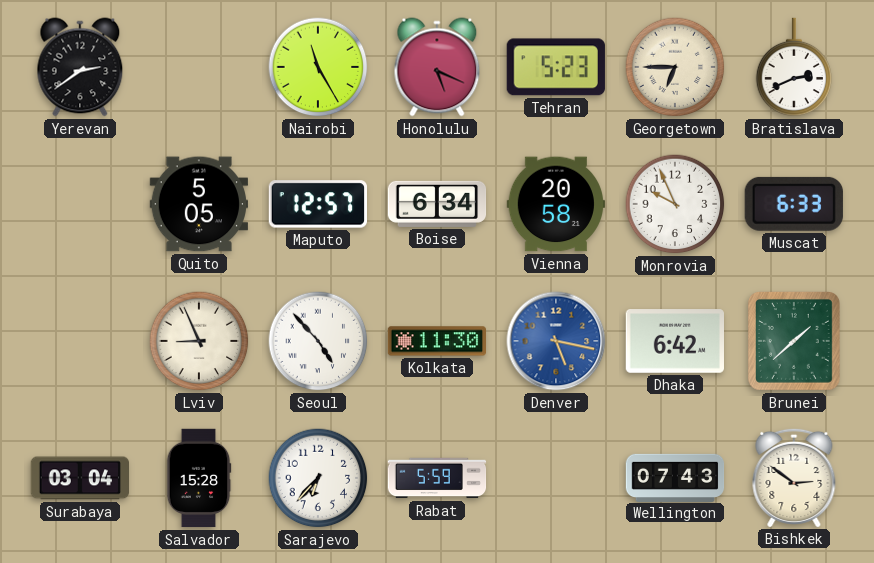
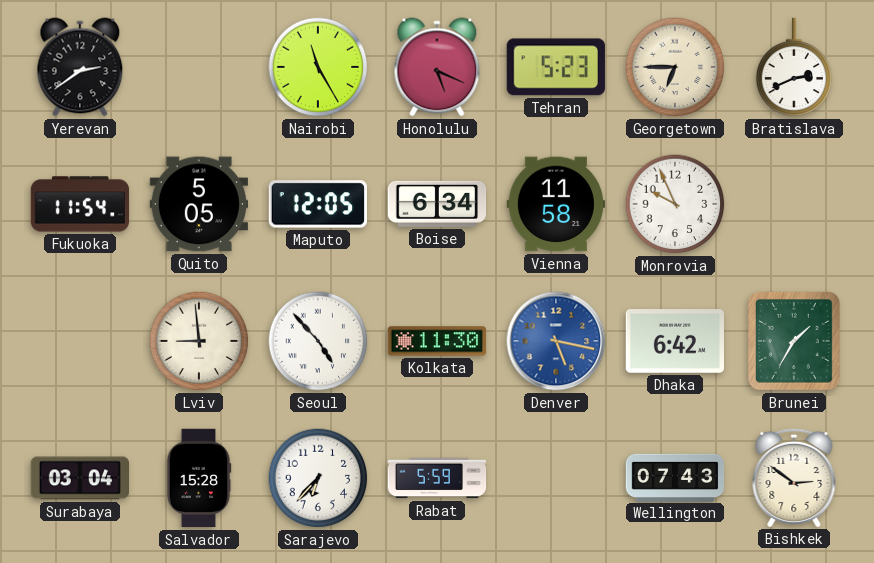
Fukuoka: none -> 11:54 (80, 204)
Maputo: 12:57 -> 12:05 (317, 204)
Vienna: 20:58 -> 11:58 (555, 204)
Muscat: 6:33 -> none (794, 204)
Lviv: 8:56 -> 8:59 (199, 341)
Brunei: 1:38 -> 1:35 (794, 341)
